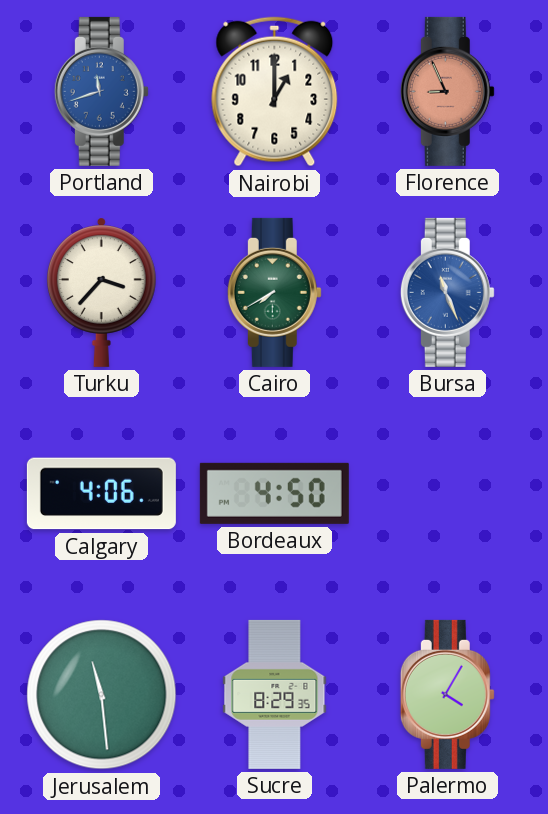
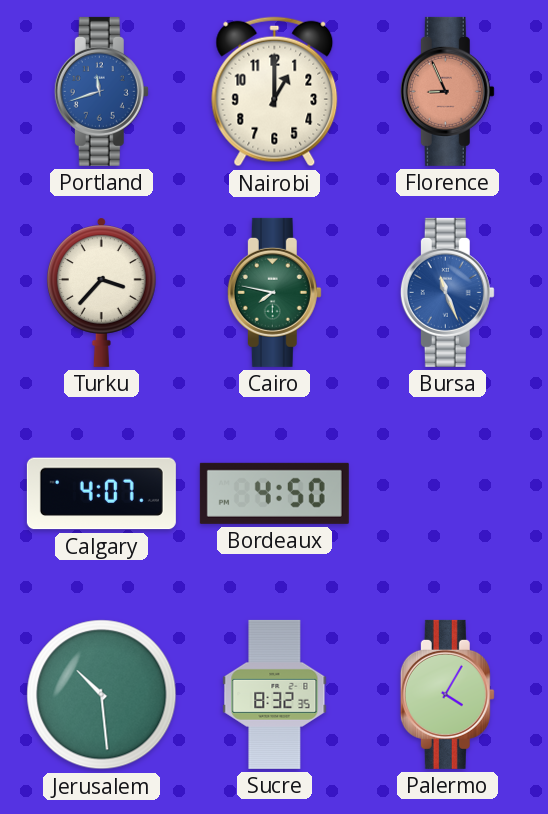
Cairo: 7:40 -> 7:47 (274, 292)
Calgary: 4:06 -> 4:07 (101, 494)
Jerusalem: 11:29 -> 10:29 (102, 695)
Sucre: 8:29 -> 8:32 (275, 694)
